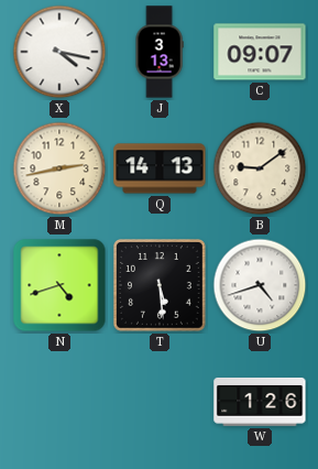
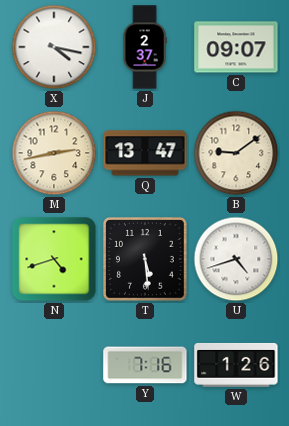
J: 3:13 -> 2:37 (145, 47)
Q: 14:13 -> 13:47 (145, 153)
Y: none -> 7:16 (145, 365)
